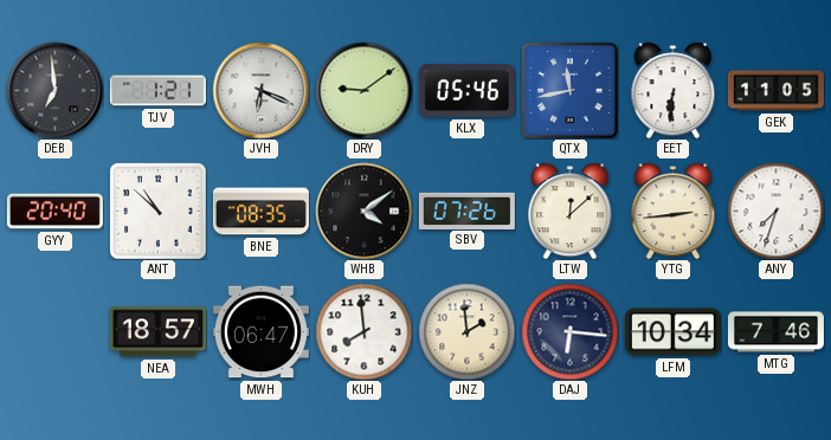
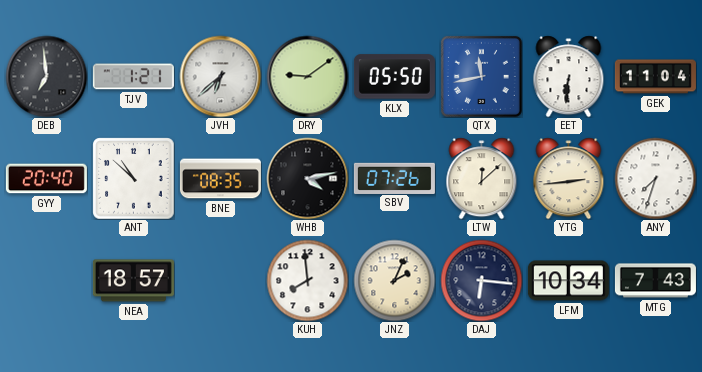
JVH: 6:19 -> 6:38 (220, 76)
KLX: 05:46 -> 05:50 (394, 77)
GEK: 11:05 -> 11:04 (655, 77)
WHB: 4:09 -> 4:13 (307, 178)
MWH: 06:47 -> none (260, 332)
JNZ: 1:59 -> 2:04 (394, 280)
MTG: 7:46 -> 7:43 (655, 281)
